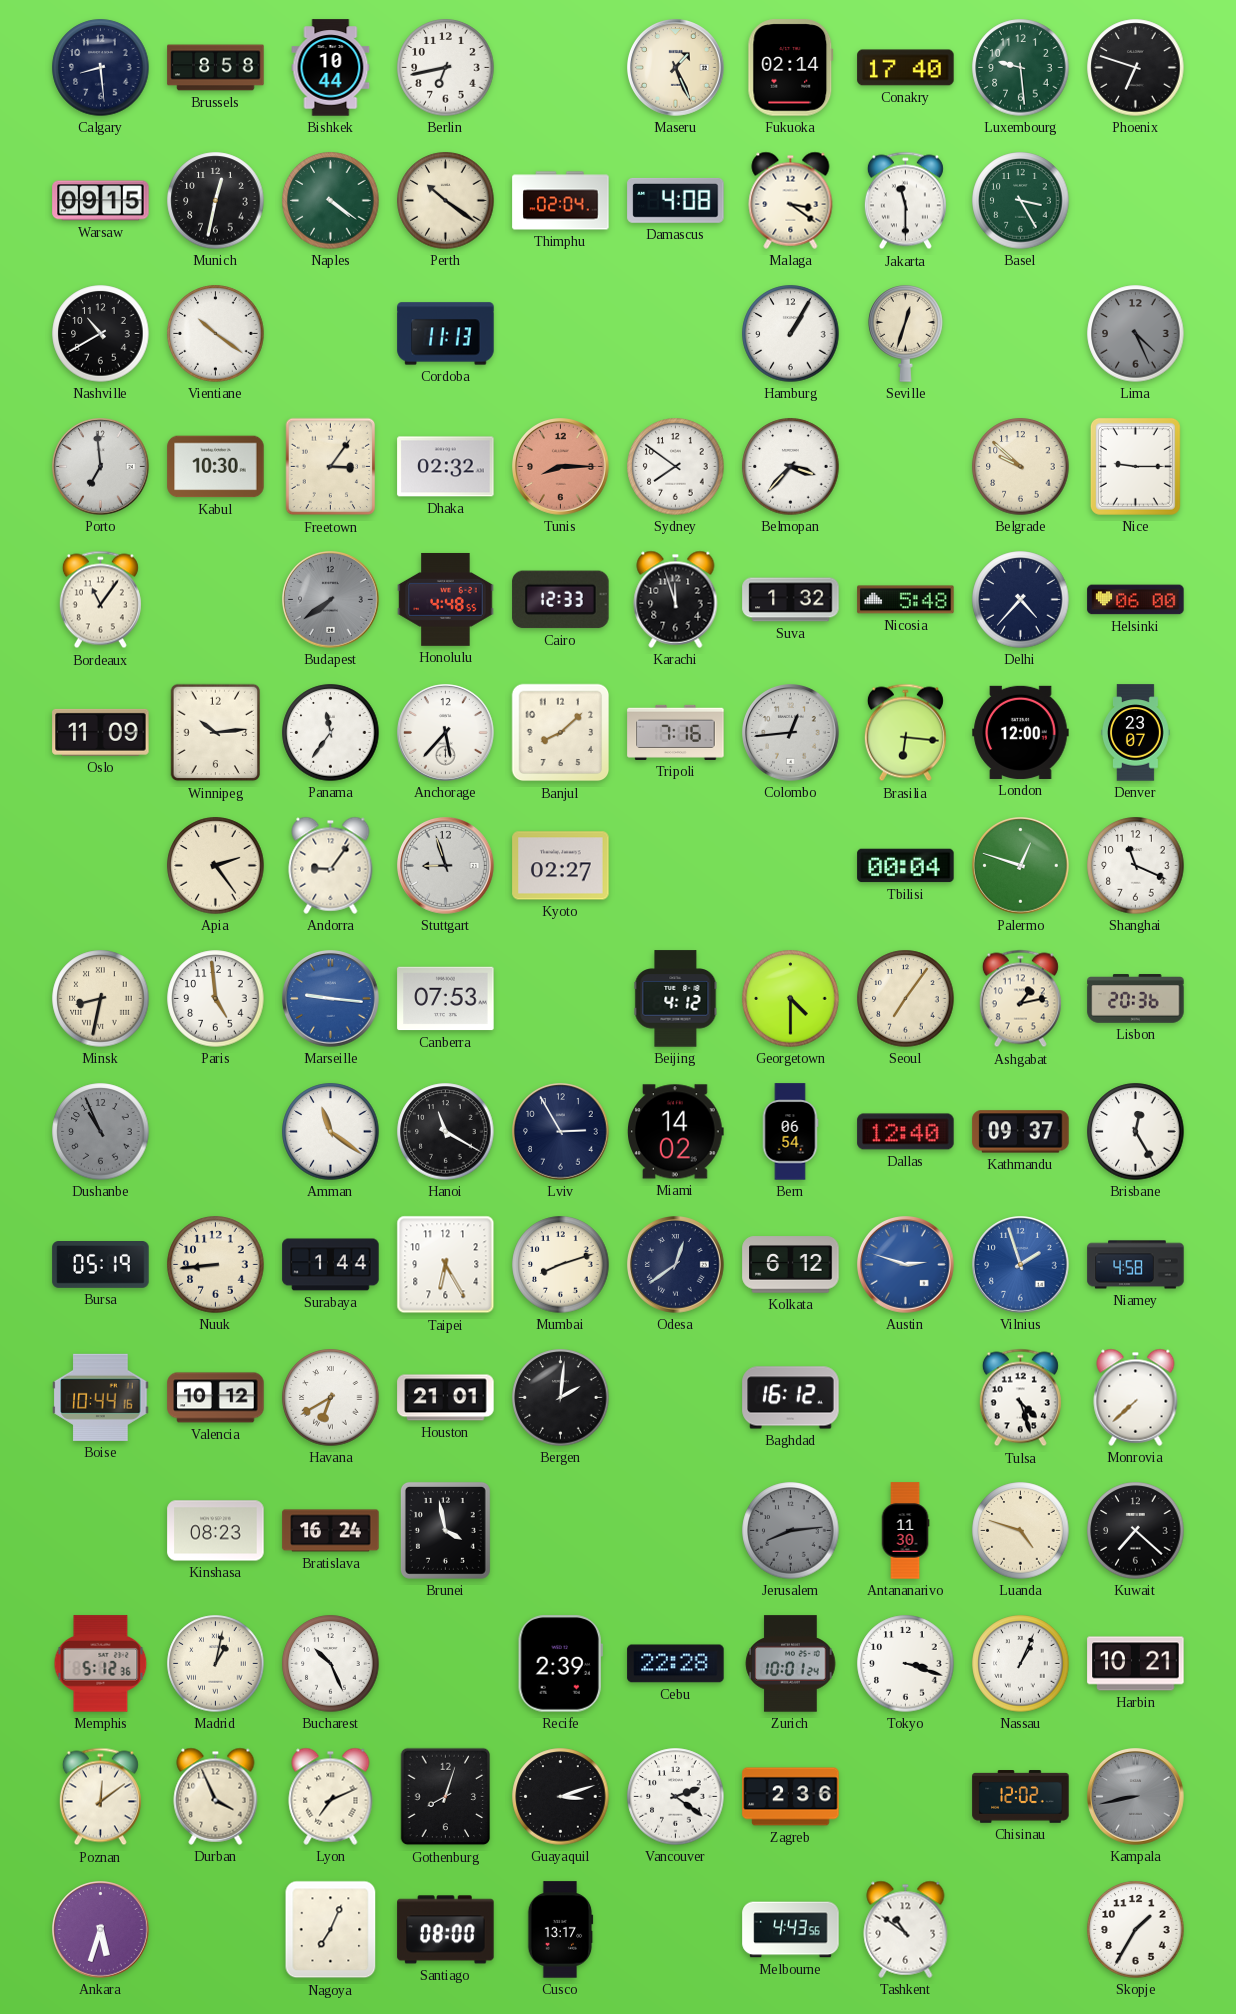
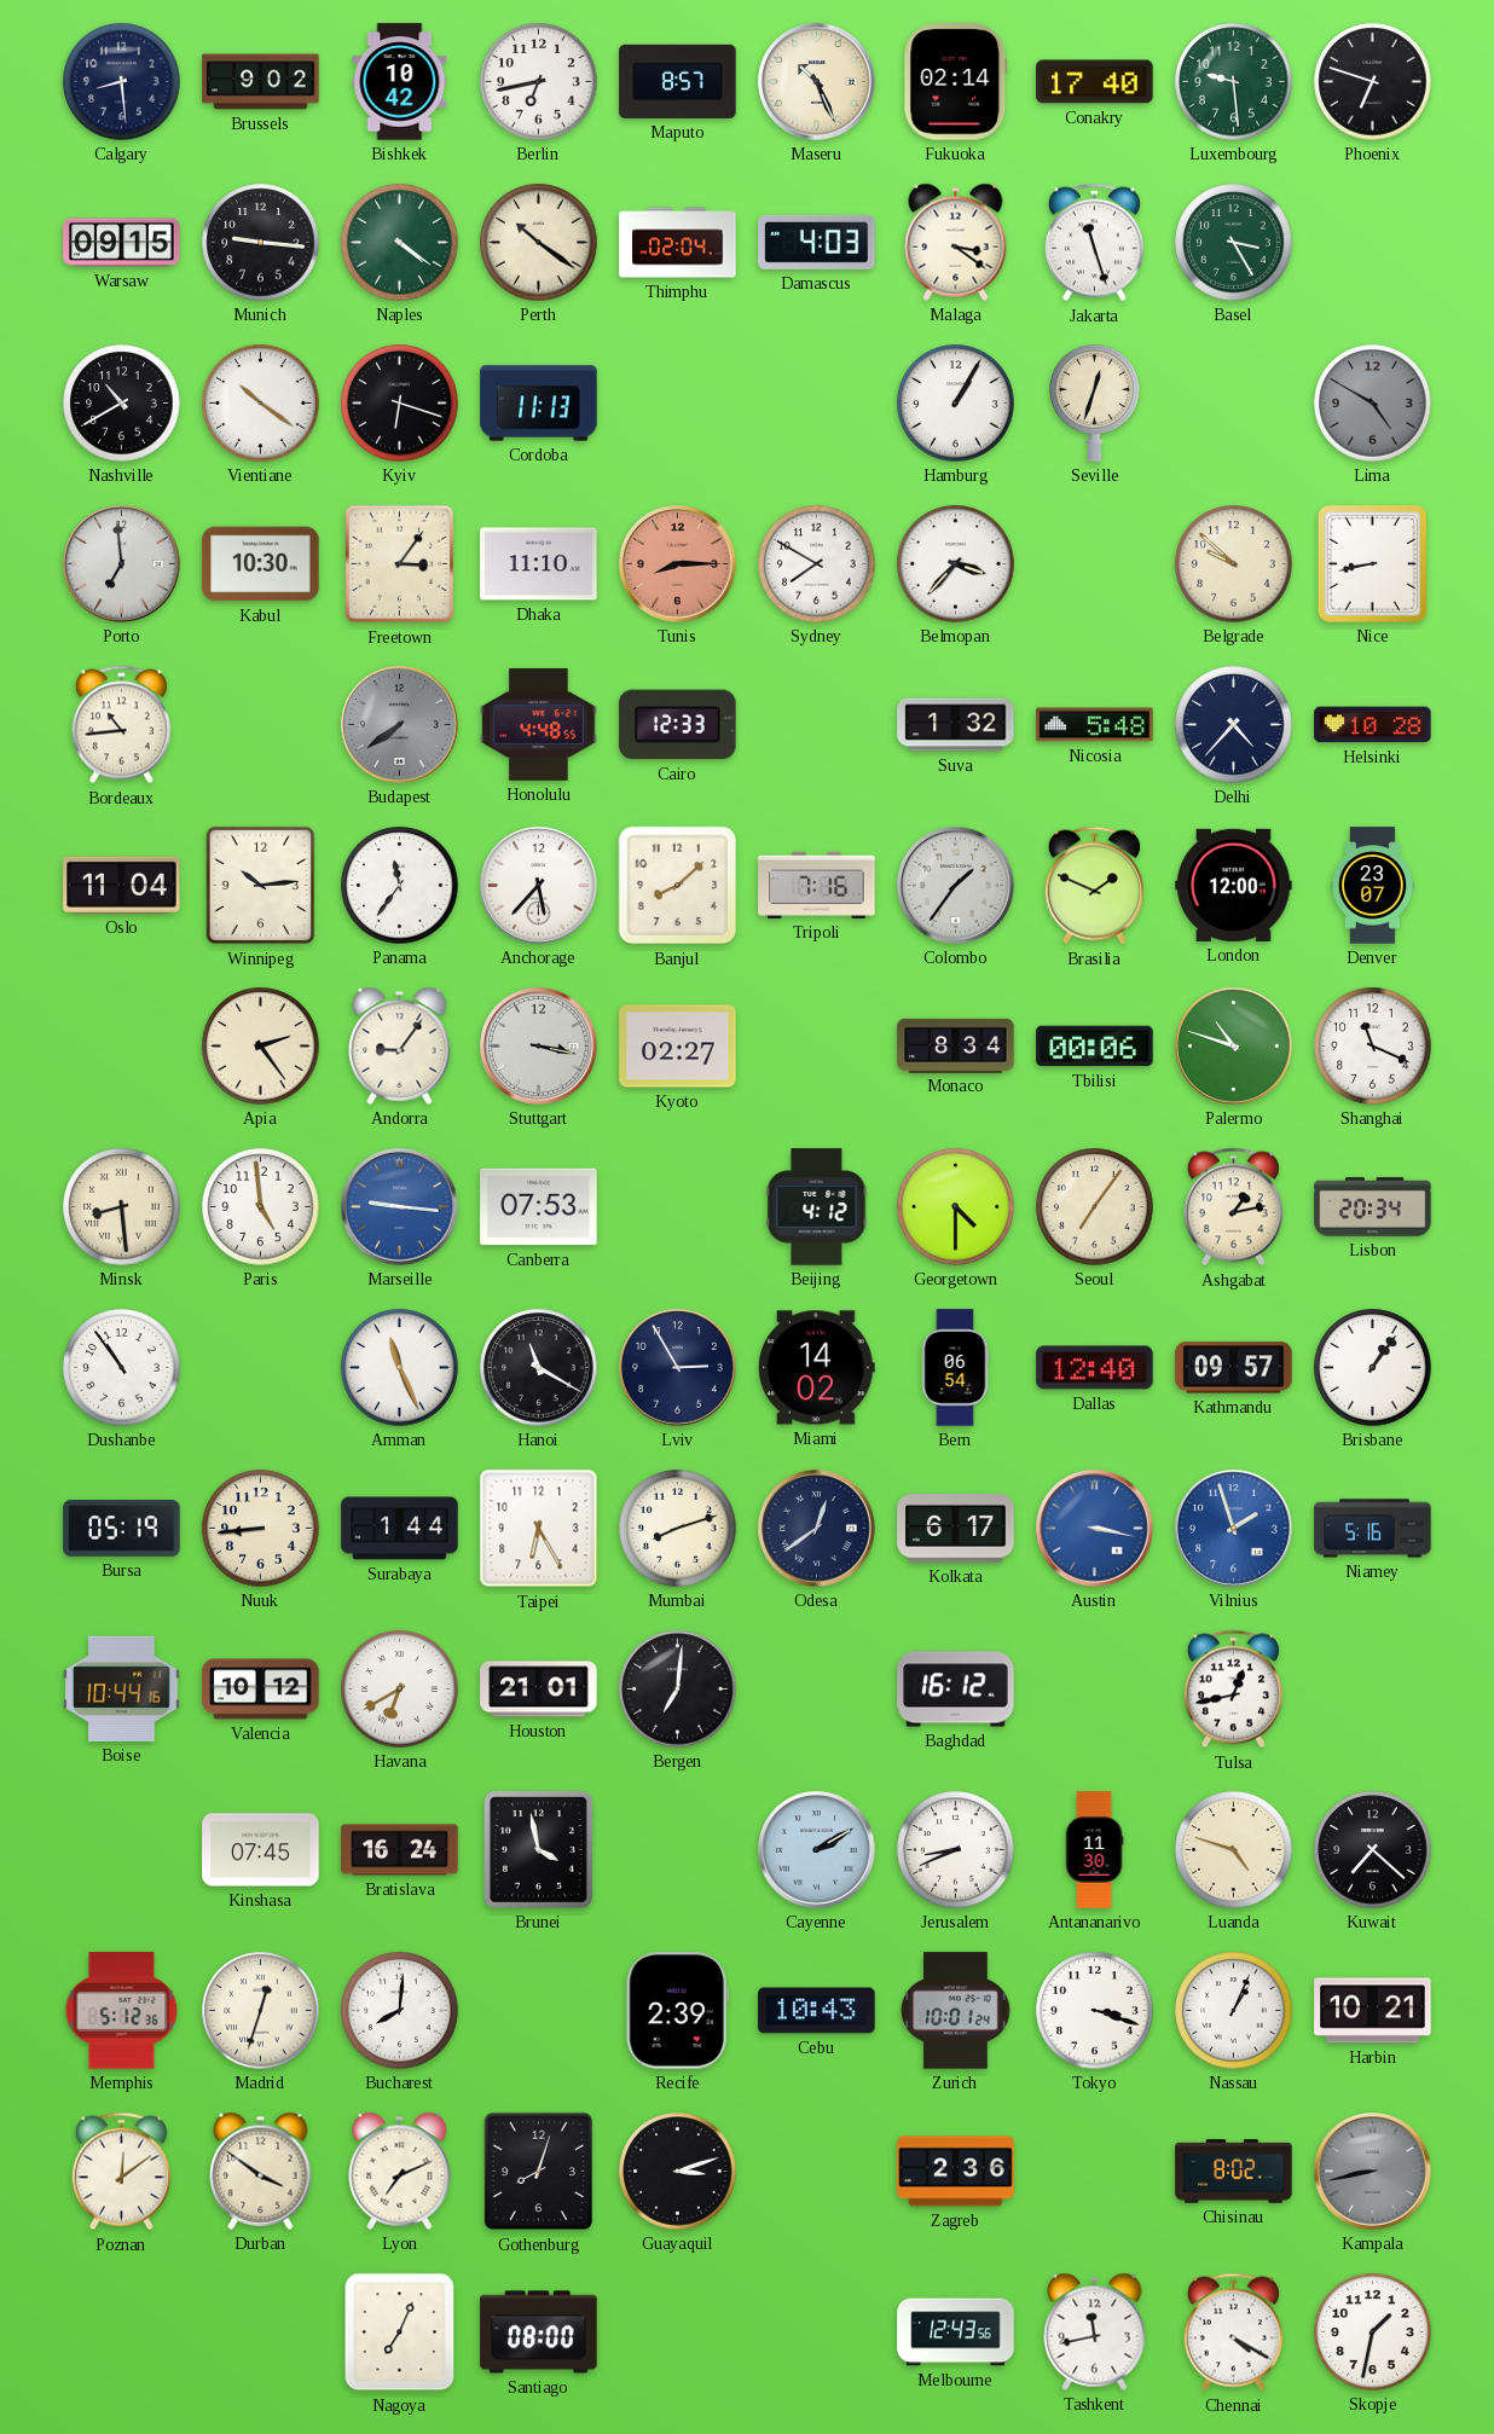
Brussels: 8:58 -> 9:02 (261, 82)
Bishkek: 10:44 -> 10:42 (400, 82)
Maputo: none -> 8:57 (678, 81)
Maseru: 1:26 -> 10:26 (817, 82)
Munich: 12:32 -> 9:16 (261, 243)
Damascus: 4:08 -> 4:03 (817, 242)
Jakarta: 11:30 -> 11:27 (1094, 243)
Kyiv: none -> 6:18 (400, 404)
Lima: 4:26 -> 4:50 (1373, 404)
Dhaka: 02:32 -> 11:10 (539, 564)
Sydney: 7:51 -> 7:50 (817, 564)
Nice: 9:15 -> 8:43 (1372, 563)
Bordeaux: 11:06 -> 10:44 (121, 725)
Karachi: 11:57 -> none (676, 599)
Helsinki: 06:00 -> 10:28 (1373, 725)
Oslo: 11:09 -> 11:04 (122, 885)
Colombo: 12:44 -> 1:36 (956, 886)
Brasilia: 6:16 -> 1:49 (1094, 886)
Stuttgart: 8:57 -> 3:17 (539, 1047)
Monaco: none -> 8:34 (956, 1045)
Tbilisi: 00:04 -> 00:06 (1095, 1047)
Palermo: 12:48 -> 10:48 (1234, 1047)
Minsk: 8:32 -> 8:29 (122, 1207)
Lisbon: 20:36 -> 20:34 (1373, 1207)
Dushanbe: 10:56 -> 10:54 (122, 1368)
Dushanbe dial: grey -> white (122, 1368)
Amman: 11:21 -> 11:26 (400, 1368)
Kathmandu: 09:37 -> 09:57 (1234, 1368)
Brisbane: 12:25 -> 1:06 (1373, 1368)
Kolkata: 6:12 -> 6:17 (956, 1529)
Austin: 2:48 -> 3:17 (1095, 1529)
Niamey: 4:58 -> 5:16 (1373, 1529)
Bergen: 2:01 -> 7:01 (678, 1690)
Tulsa: 4:27 -> 12:43 (1233, 1690)
Monrovia: 7:38 -> none (1136, 1397)
Kinshasa: 08:23 -> 07:45 (261, 1850)
Cayenne: none -> 2:10 (817, 1850)
Jerusalem: 8:14 -> 8:41 (956, 1850)
Jerusalem dial: grey -> white (956, 1850)
Madrid: 1:02 -> 12:33 (261, 2011)
Bucharest: 10:26 -> 8:01 (400, 2011)
Cebu: 22:28 -> 10:43 (817, 2011)
Durban: 3:56 -> 3:51 (261, 2171)
Vancouver: 2:21 -> none (676, 1797)
Chisinau: 12:02 -> 8:02 (1234, 2172)
Ankara: 5:33 -> none (101, 1930)
Cusco: 13:17 -> none (560, 1930)
Melbourne: 4:43 -> 12:43 (956, 2332)
Tashkent: 10:51 -> 11:43 (1095, 2331)
Chennai: none -> 4:20 (1233, 2332)
Skopje: 1:35 -> 1:32 (1373, 2332)
